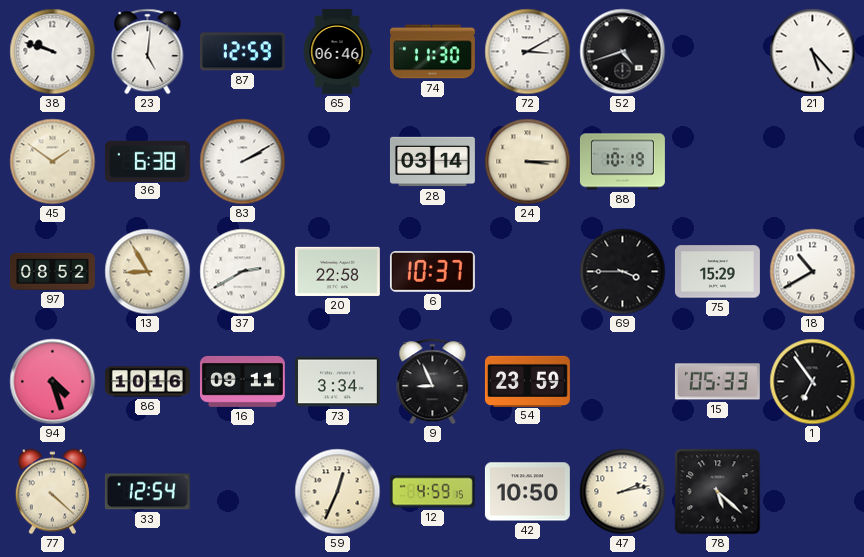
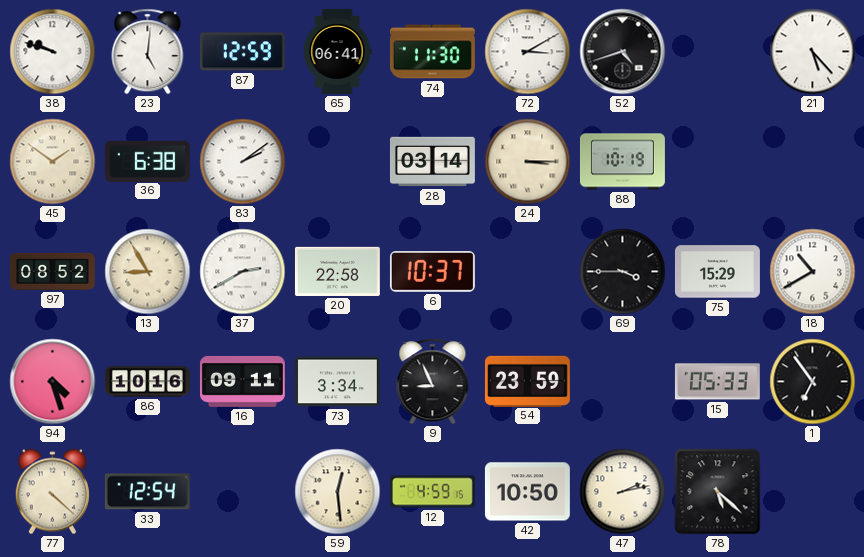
65: 06:46 -> 06:41 (337, 51)
83: 2:10 -> 2:09 (243, 162)
59: 12:34 -> 12:29 (338, 492)
